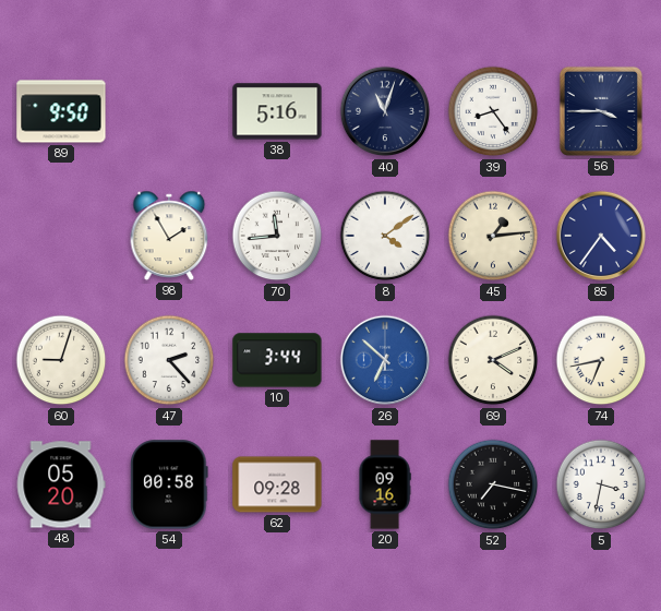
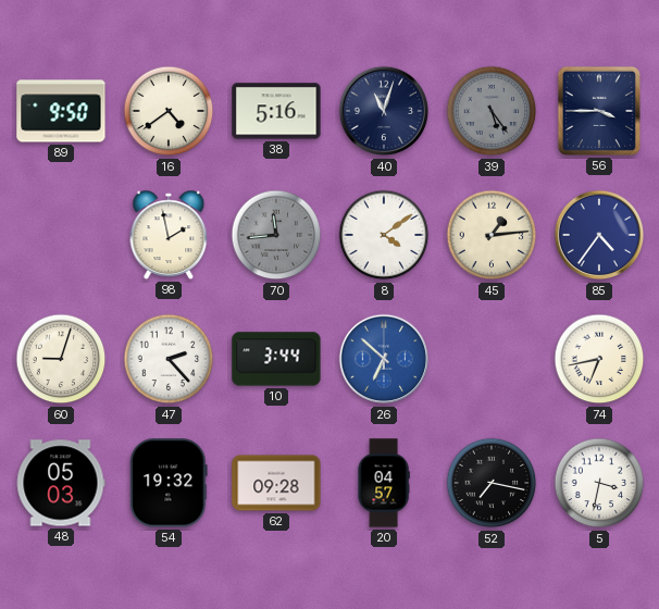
16: none -> 4:39 (169, 111)
39: 8:24 -> 5:24 (492, 111)
39 dial: white -> grey (492, 111)
98: 1:55 -> 1:58 (169, 235)
70 dial: white -> grey (276, 235)
69: 4:11 -> none (493, 360)
48: 05:20 -> 05:03 (61, 483)
54: 00:58 -> 19:32 (169, 483)
20: 09:16 -> 04:57 (384, 483)
